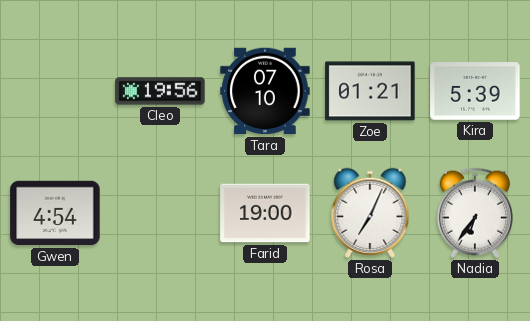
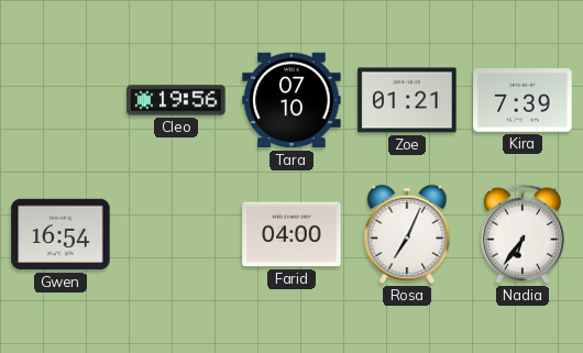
Kira: 5:39 -> 7:39 (522, 100)
Gwen: 4:54 -> 16:54 (61, 234)
Farid: 19:00 -> 04:00 (291, 234)
